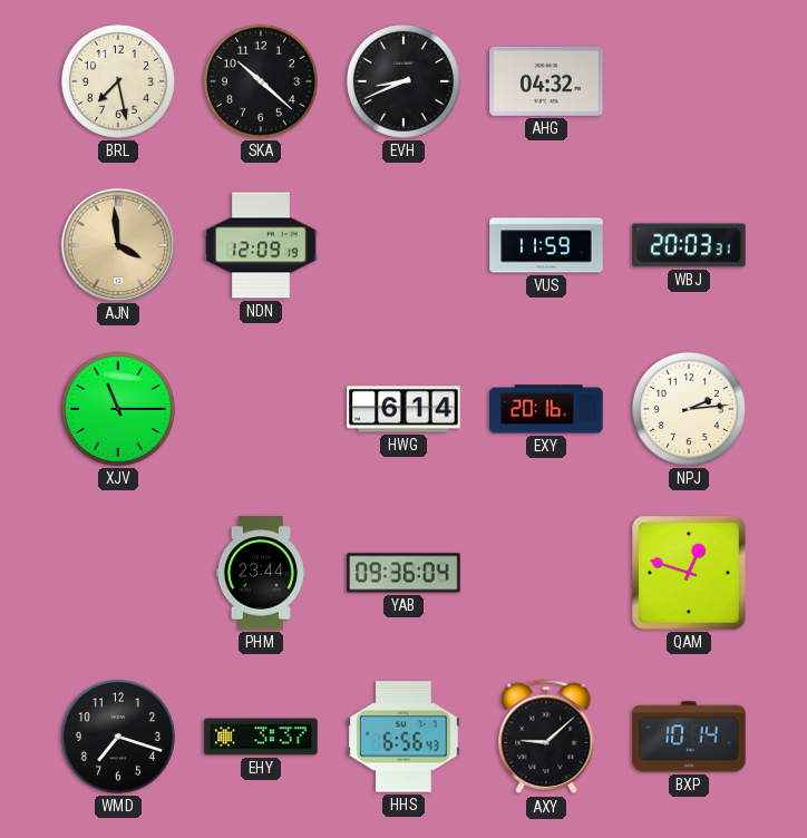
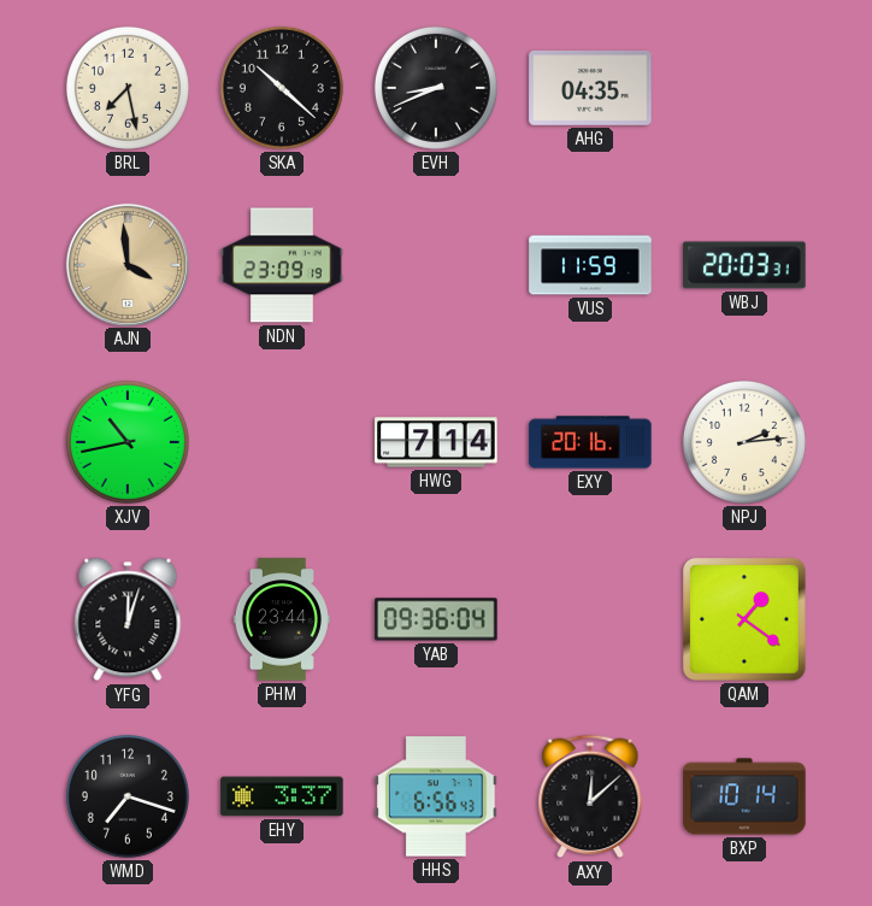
AHG: 04:32 -> 04:35 (590, 88)
NDN: 12:09 -> 23:09 (282, 265)
XJV: 11:15 -> 10:43 (128, 442)
HWG: 6:14 -> 7:14 (436, 442)
YFG: none -> 12:03 (128, 619)
QAM: 12:48 -> 1:21 (746, 620)
AXY: 9:08 -> 12:08 (590, 796)
